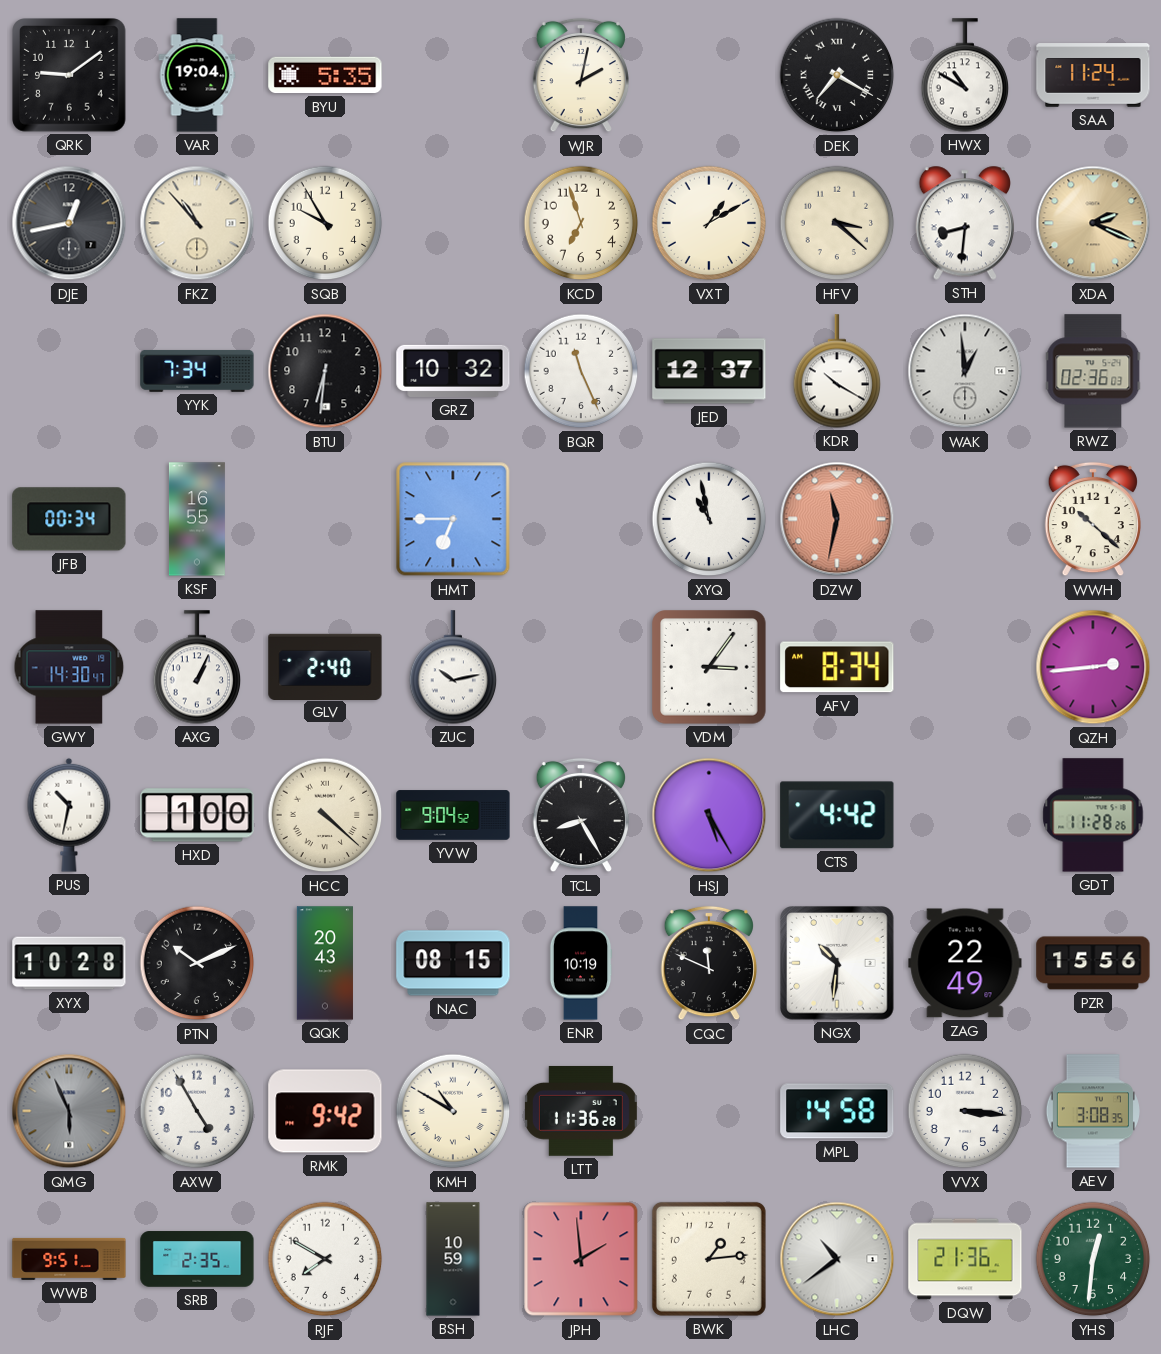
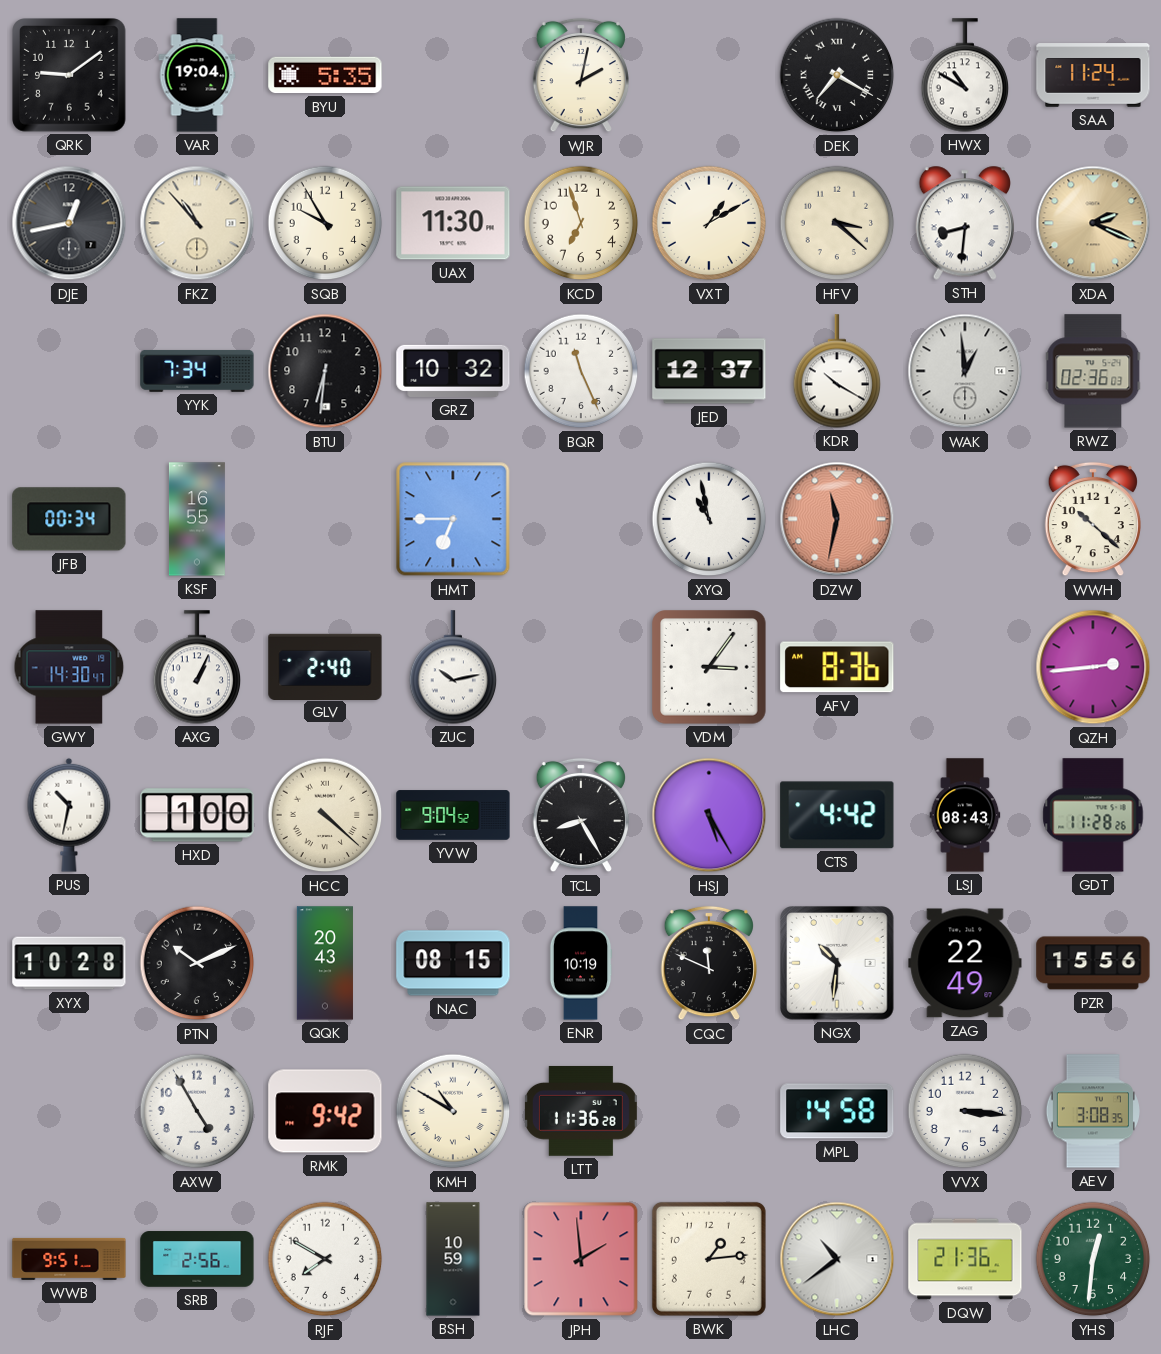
UAX: none -> 11:30 (453, 223)
AFV: 8:34 -> 8:36 (837, 667)
LSJ: none -> 08:43 (965, 815)
QMG: 5:56 -> none (69, 1111)
SRB: 2:35 -> 2:56 (197, 1259)
